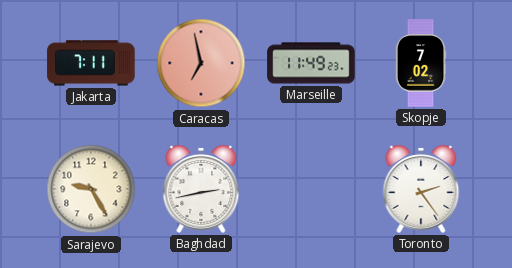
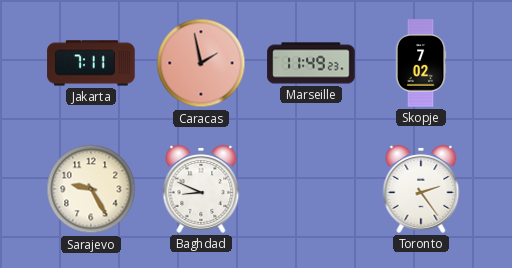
Caracas: 6:58 -> 1:58 (201, 63)
Baghdad: 2:43 -> 8:49 (201, 190)
